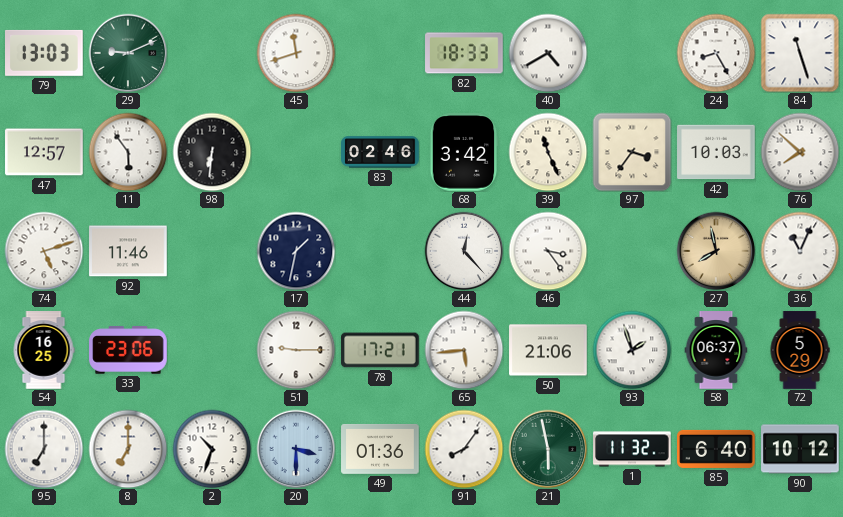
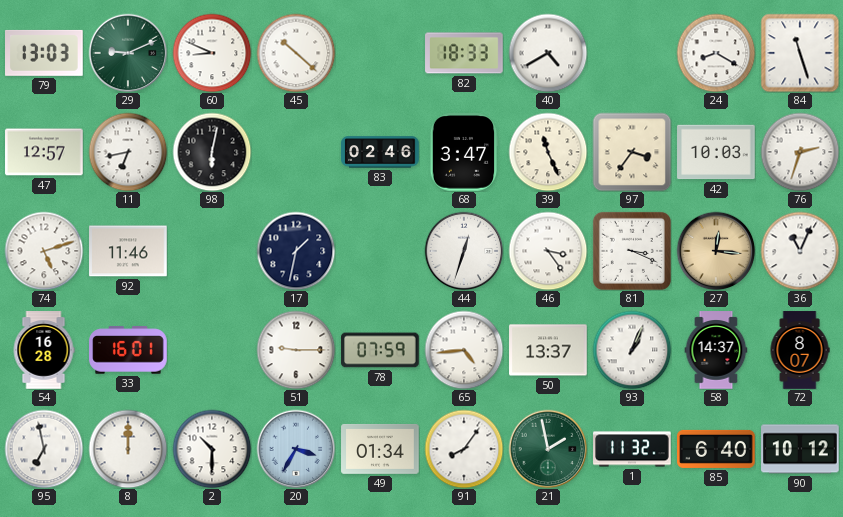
60: none -> 8:49 (212, 53)
45: 11:42 -> 10:22 (296, 53)
24: 8:25 -> 8:20 (716, 53)
11: 5:54 -> 6:43 (128, 152)
98: 6:31 -> 6:02 (212, 152)
68: 3:42 -> 3:47 (464, 152)
76: 7:52 -> 2:33 (800, 152)
44: 12:23 -> 12:33 (464, 251)
81: none -> 3:19 (632, 251)
27: 7:58 -> 12:16 (716, 251)
54: 16:25 -> 16:28 (44, 350)
33: 23:06 -> 16:01 (128, 350)
78: 17:21 -> 07:59 (380, 350)
65: 5:44 -> 4:44 (464, 350)
50: 21:06 -> 13:37 (548, 350)
93: 1:57 -> 1:04 (632, 350)
58: 06:37 -> 14:37 (716, 350)
72: 5:29 -> 8:07 (800, 350)
95: 7:00 -> 6:58 (44, 449)
8: 7:00 -> 12:00 (128, 449)
2: 10:33 -> 10:30 (212, 449)
20: 3:30 -> 3:35 (296, 449)
49: 01:36 -> 01:34 (380, 449)
21: 5:58 -> 1:58 (548, 449)
